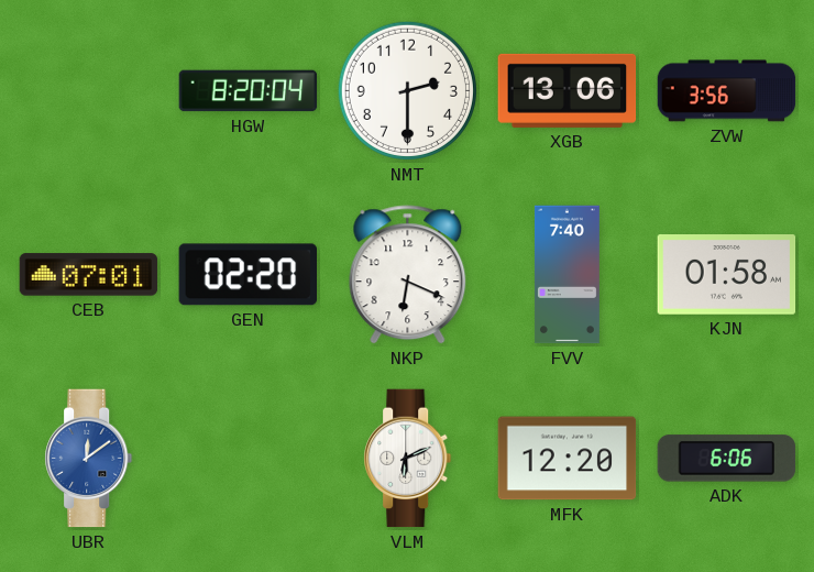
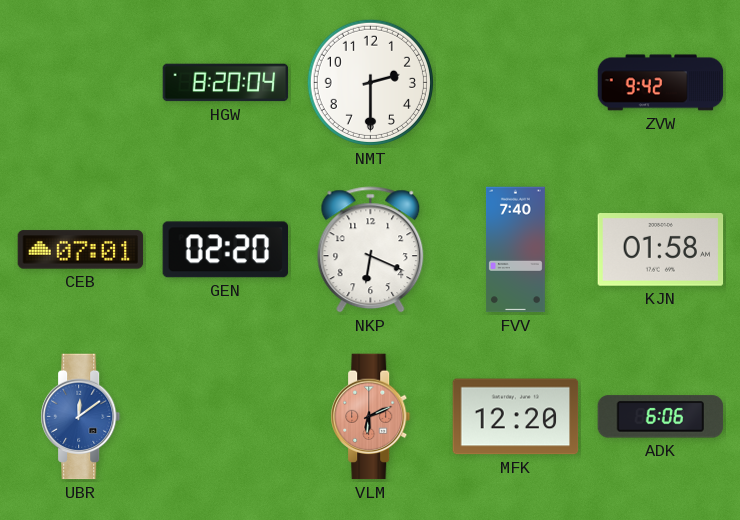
XGB: 13:06 -> none (568, 90)
ZVW: 3:56 -> 9:42 (661, 83)
VLM dial: white -> salmon (371, 417)
